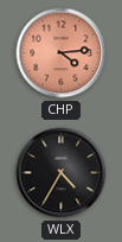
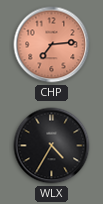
CHP: 4:14 -> 7:14 (52, 45)
